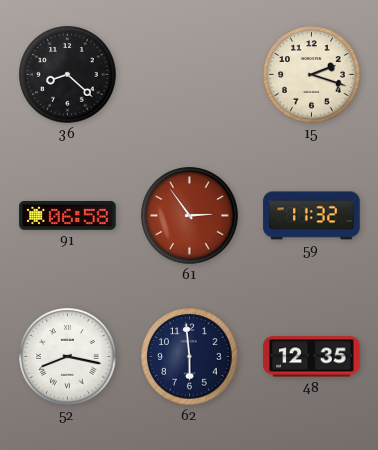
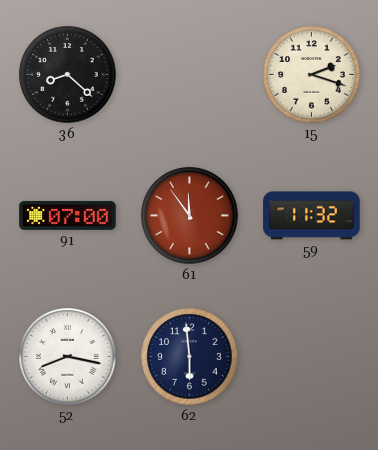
91: 06:58 -> 07:00 (68, 215)
61: 2:54 -> 11:54 (190, 216)
48: 12:35 -> none (312, 357)
